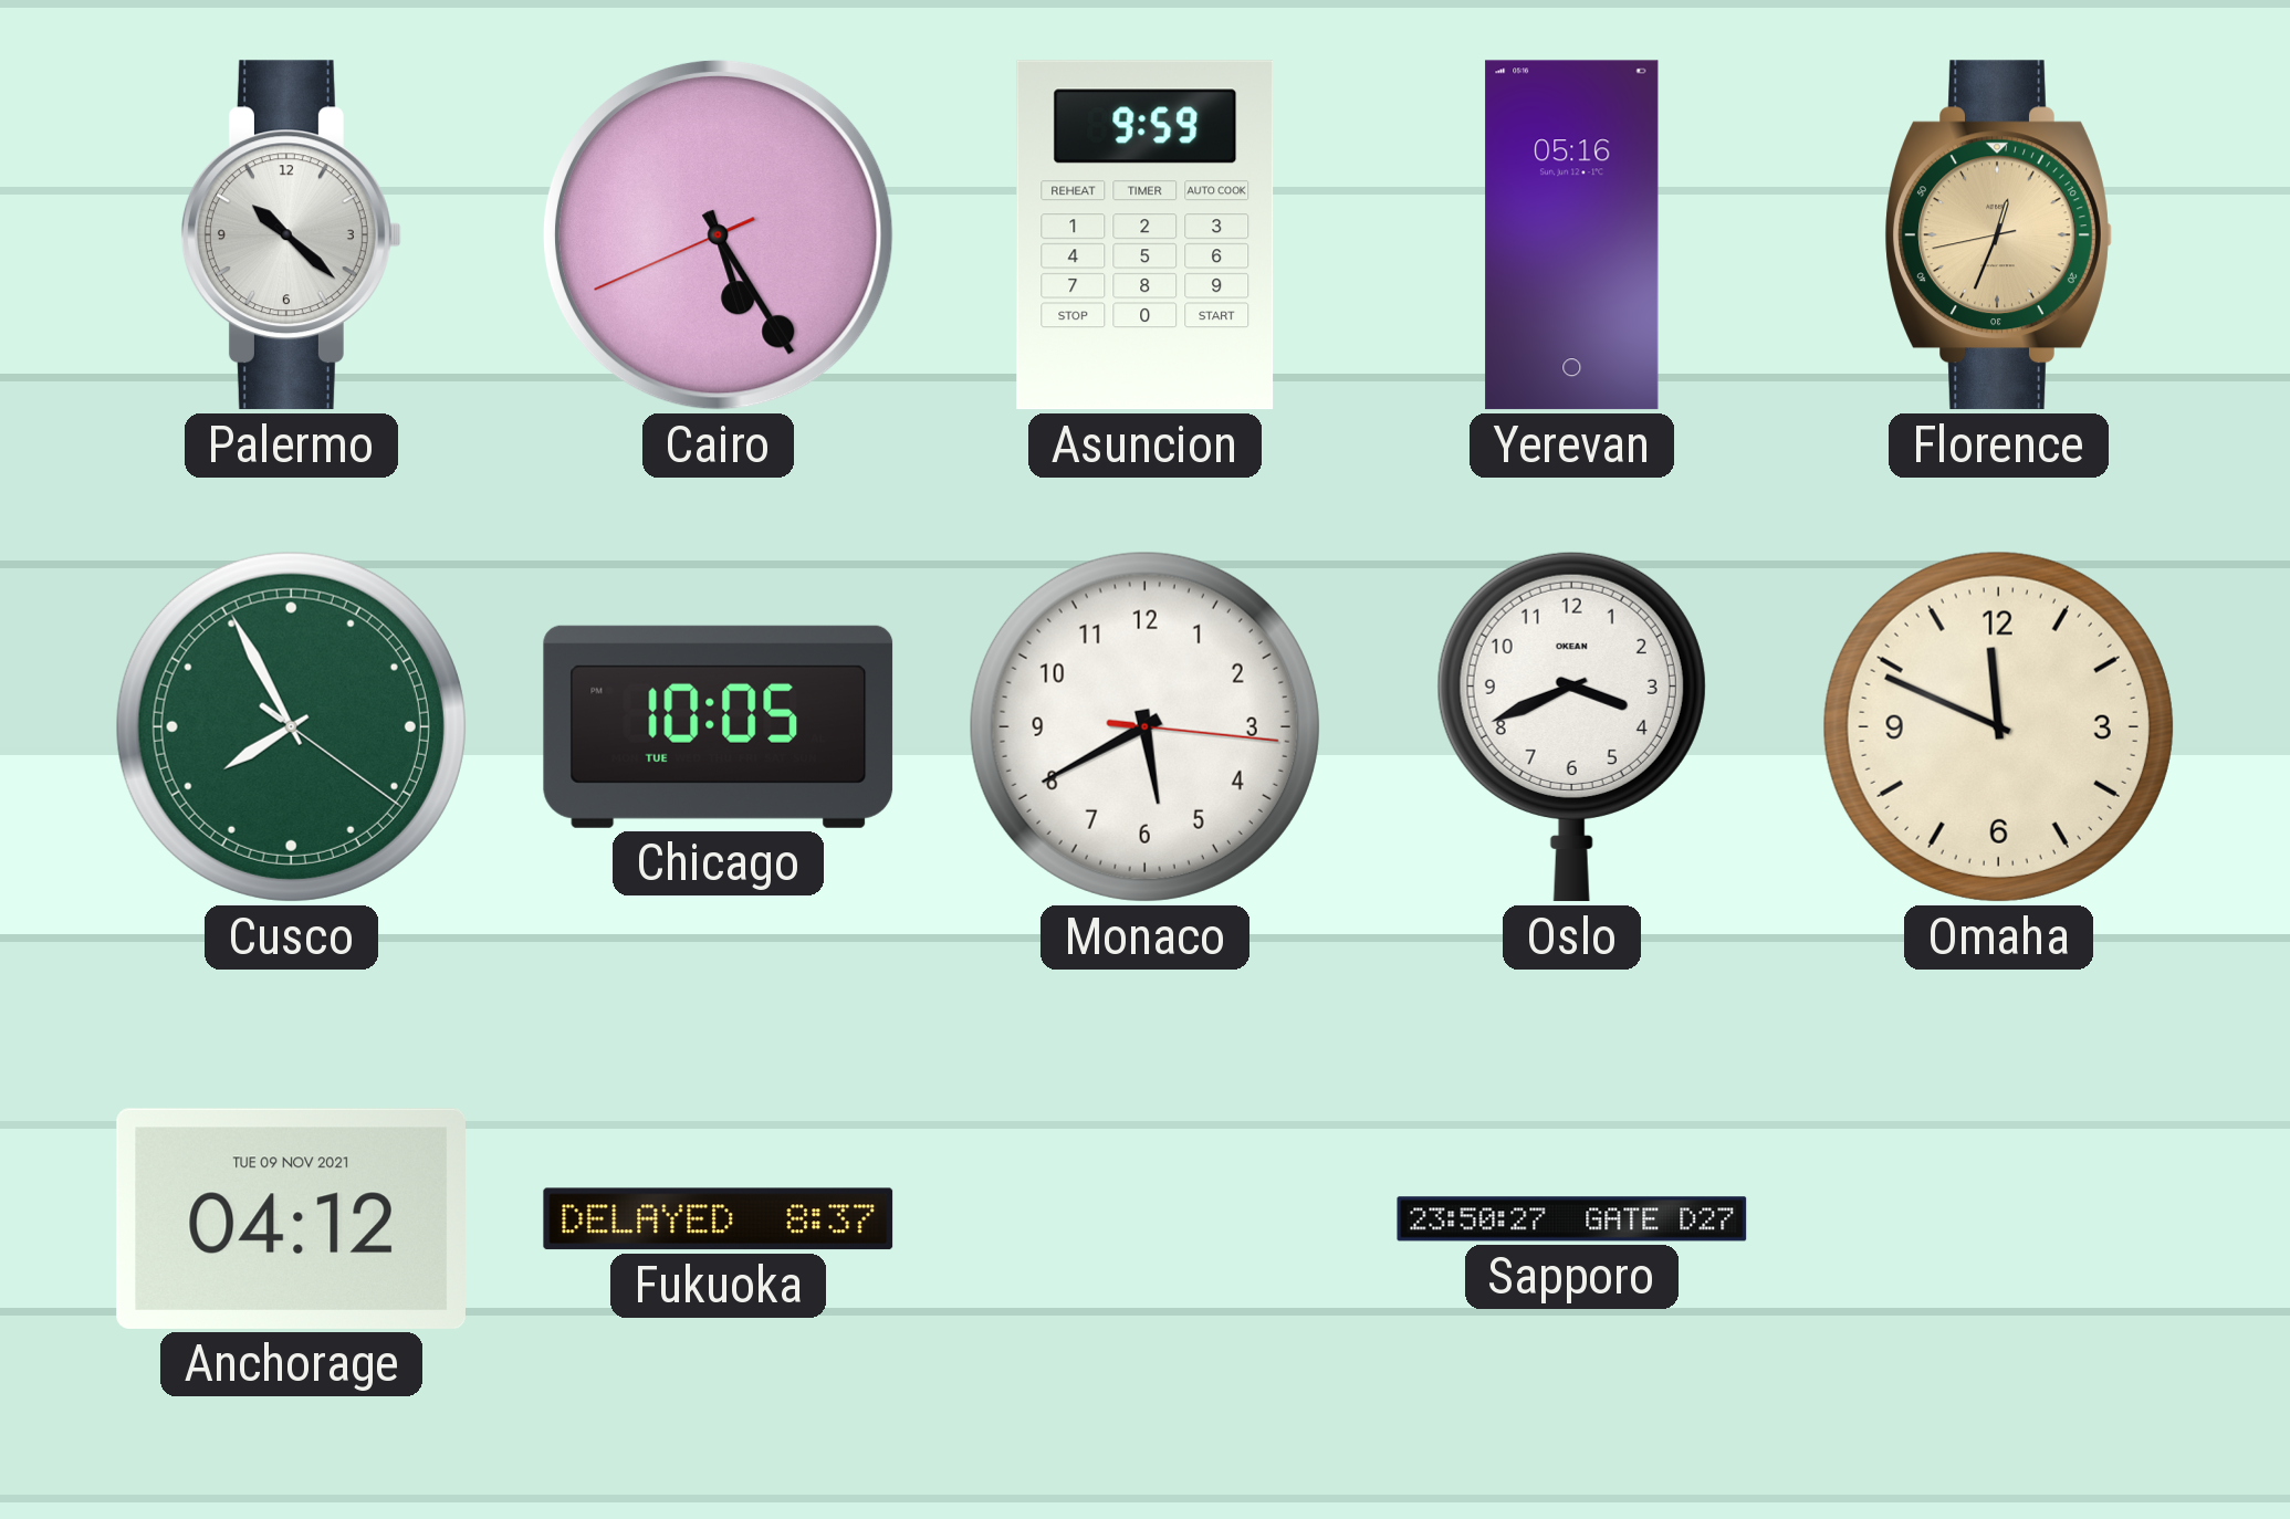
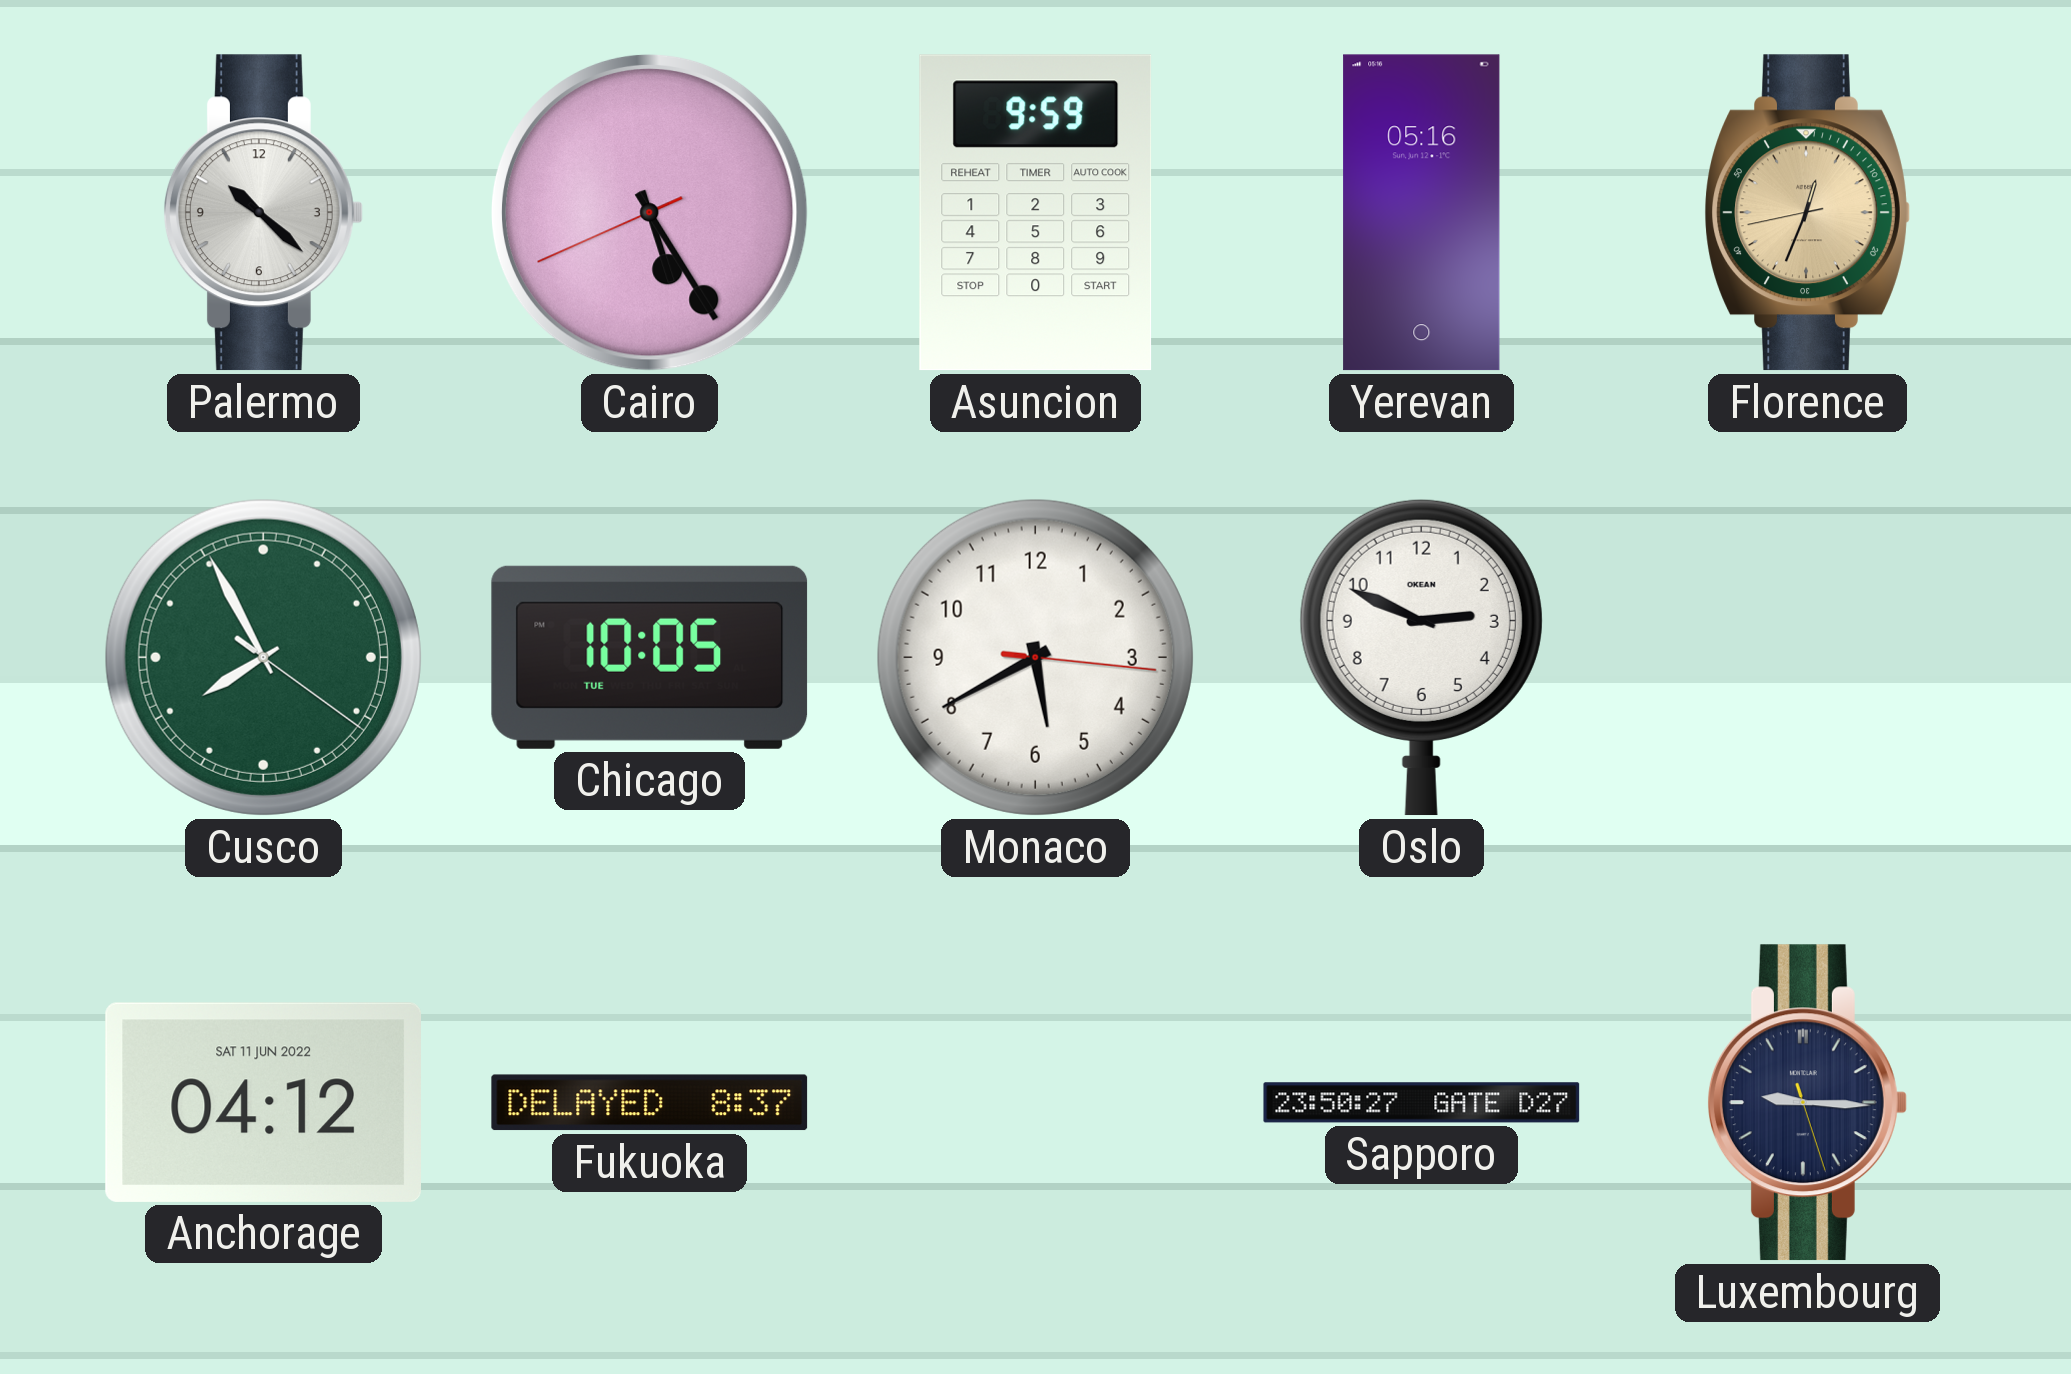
Oslo: 3:41 -> 2:49 (1421, 657)
Omaha: 11:49 -> none (1998, 726)
Anchorage date: TUE 09 NOV 2021 -> SAT 11 JUN 2022 (263, 1102)
Luxembourg: none -> 9:15 (1807, 1103)
